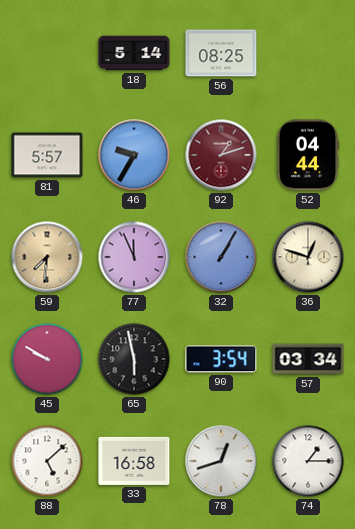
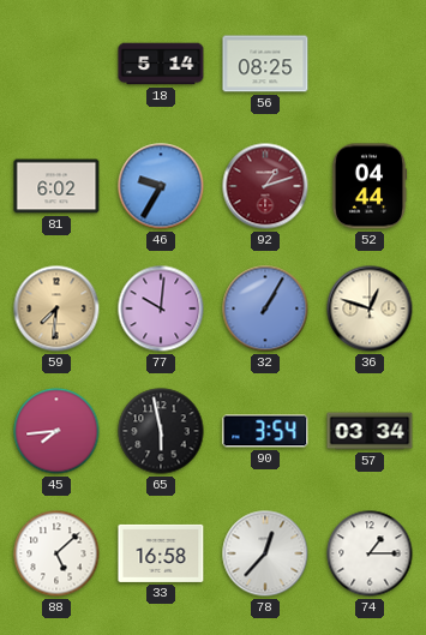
81: 5:57 -> 6:02 (56, 186)
77: 11:56 -> 10:01 (161, 308)
45: 9:50 -> 7:44 (56, 431)
78: 12:42 -> 12:37 (265, 553)
